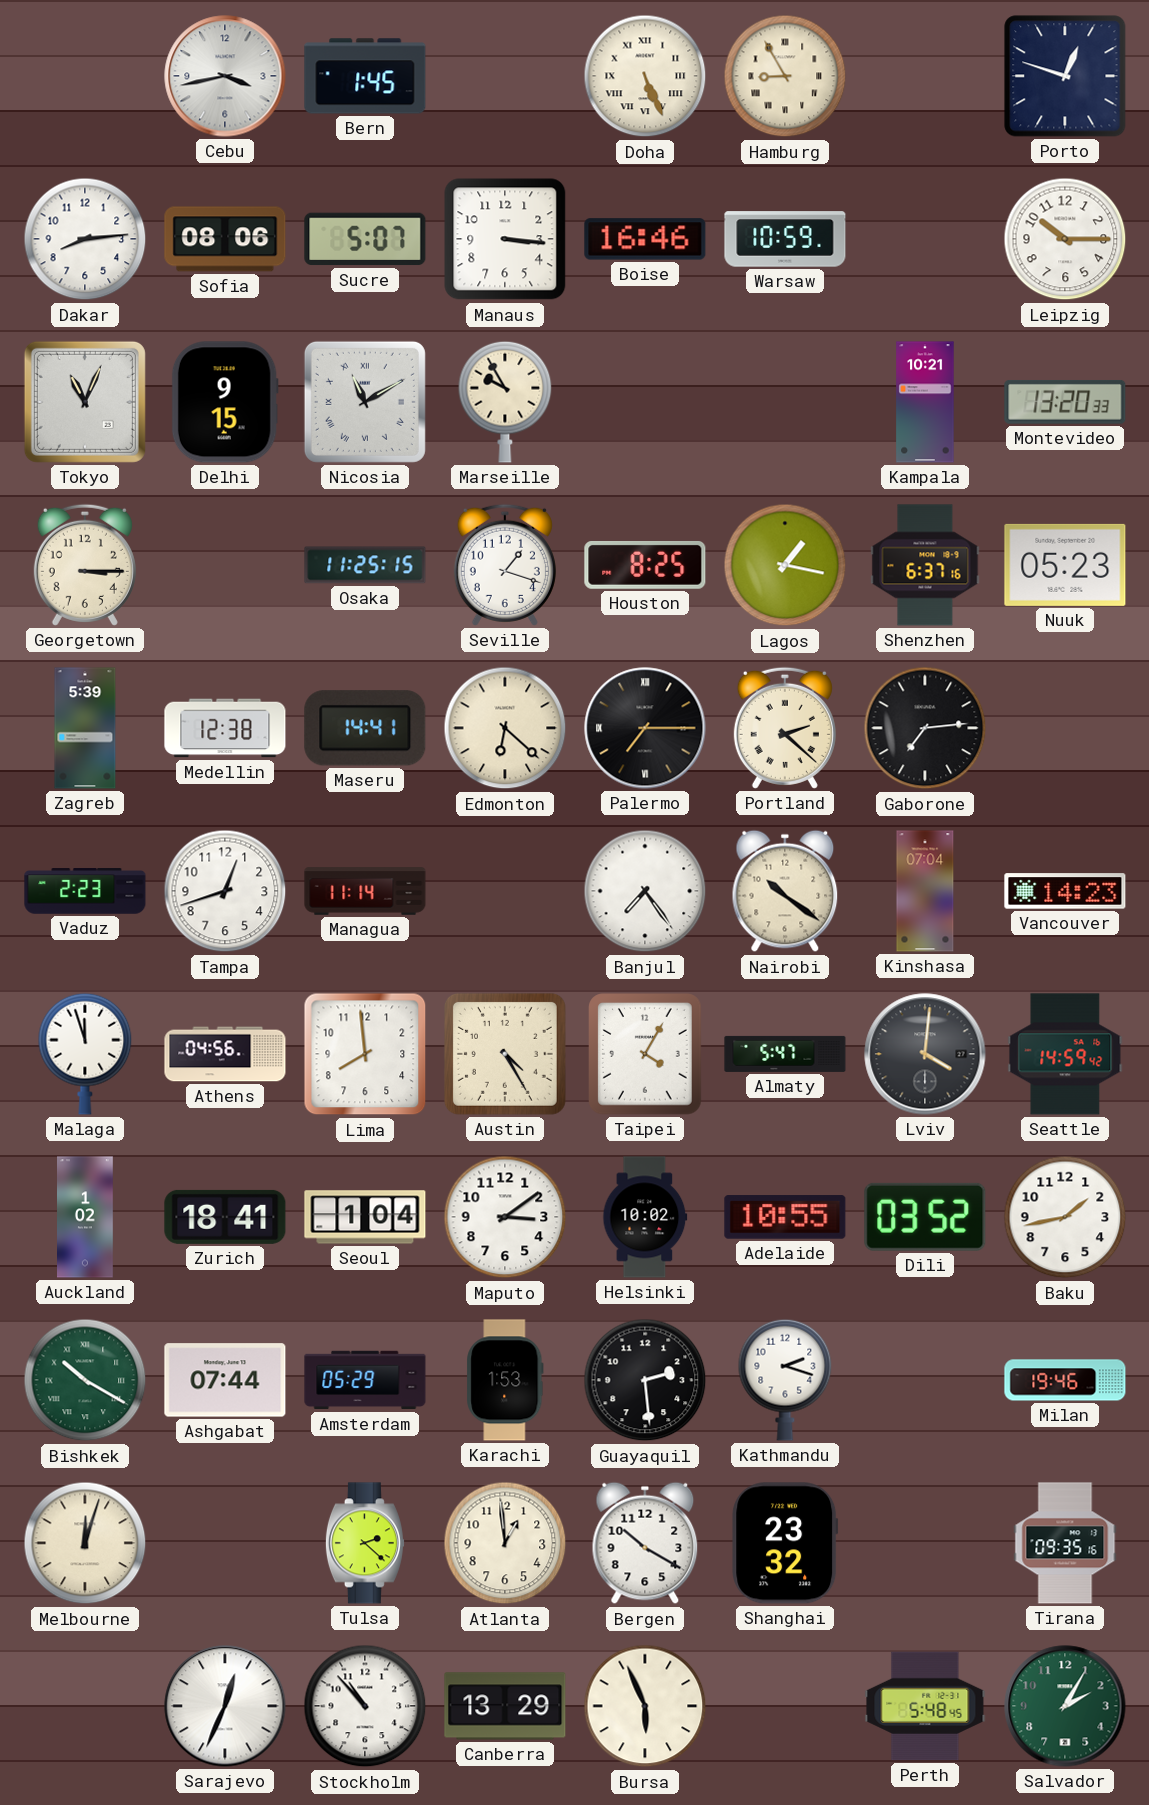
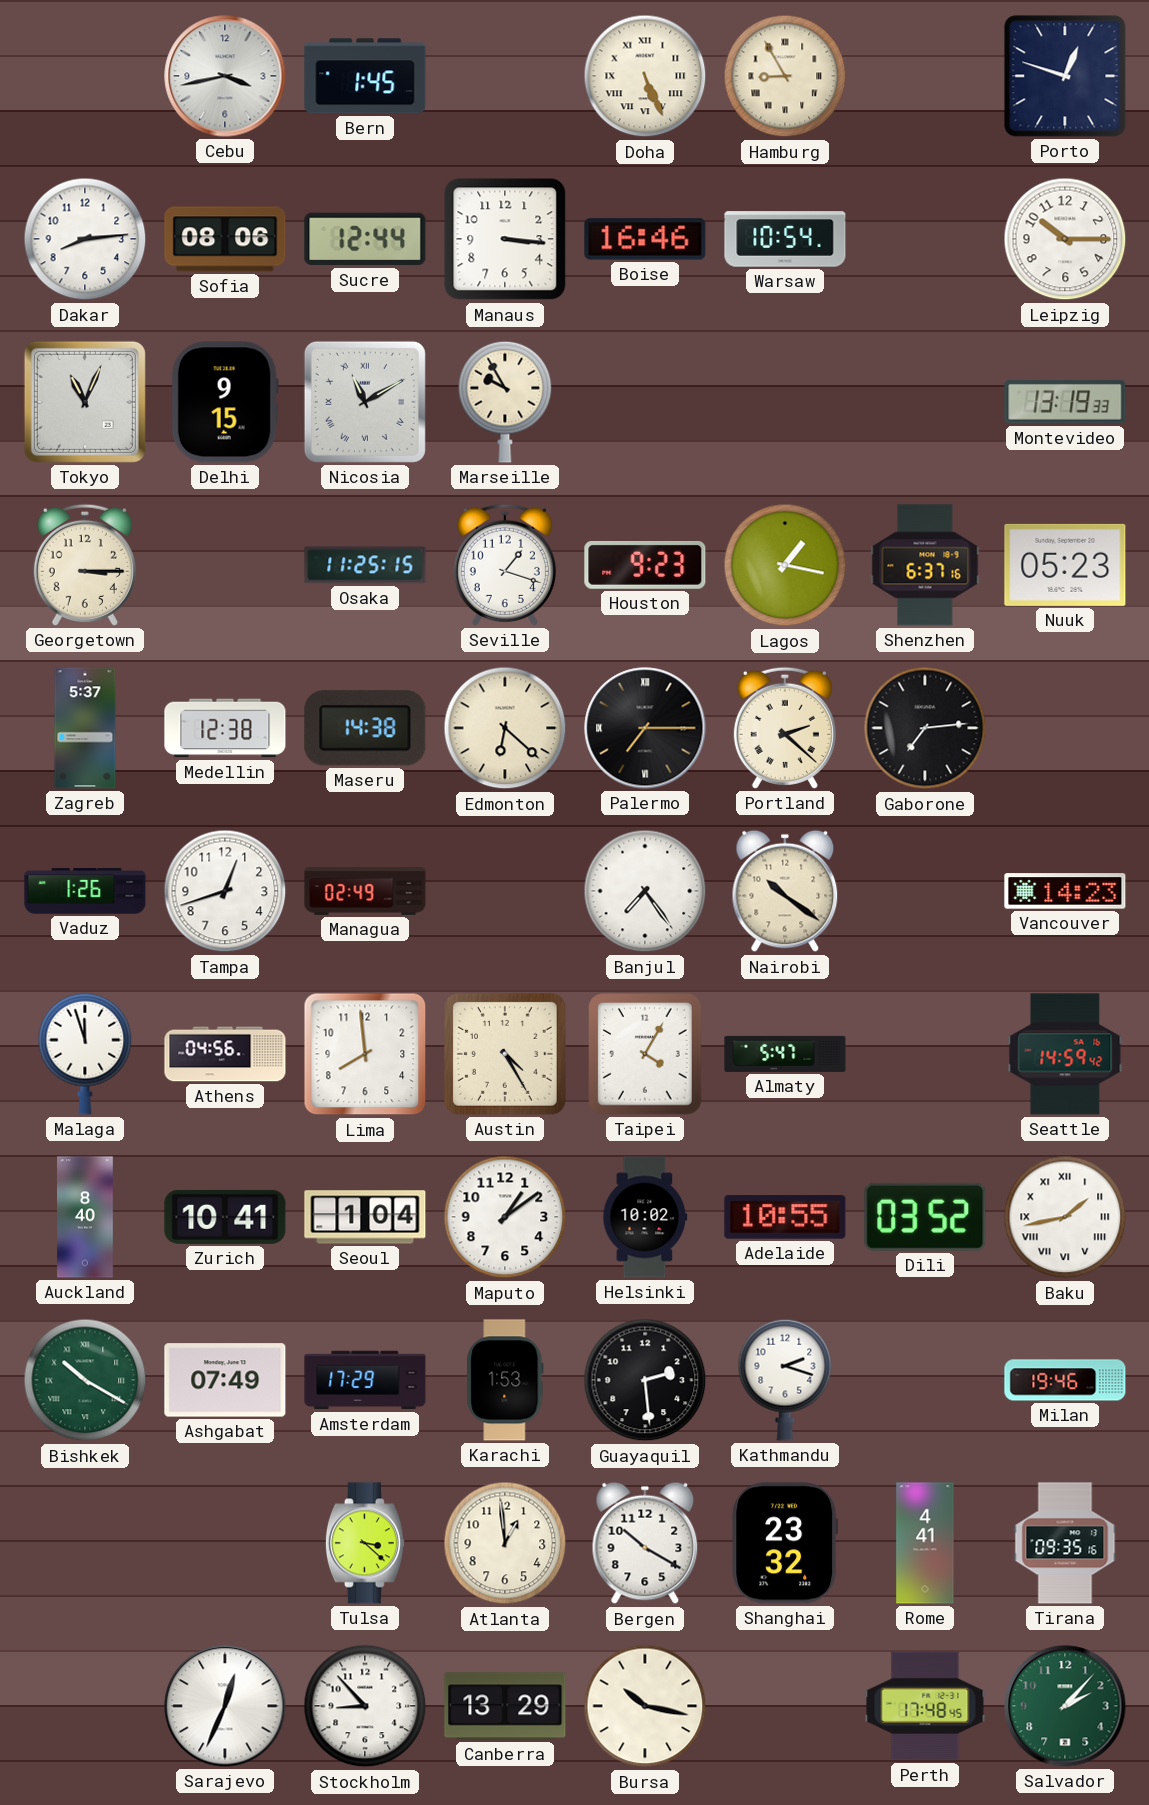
Sucre: 5:07 -> 12:44 (365, 239)
Warsaw: 10:59 -> 10:54 (785, 239)
Kampala: 10:21 -> none (925, 402)
Montevideo: 13:20 -> 13:19 (1065, 402)
Houston: 8:25 -> 9:23 (645, 565)
Zagreb: 5:39 -> 5:37 (85, 728)
Maseru: 14:41 -> 14:38 (365, 728)
Vaduz: 2:23 -> 1:26 (85, 891)
Managua: 11:14 -> 02:49 (365, 891)
Kinshasa: 07:04 -> none (925, 891)
Lviv: 4:01 -> none (925, 1054)
Auckland: 1:02 -> 8:40 (86, 1217)
Zurich: 18:41 -> 10:41 (225, 1217)
Maputo: 3:09 -> 1:09 (505, 1217)
Baku numerals: Arabic -> Roman (1065, 1217)
Ashgabat: 07:44 -> 07:49 (225, 1380)
Amsterdam: 05:29 -> 17:29 (365, 1380)
Melbourne: 12:03 -> none (85, 1543)
Tulsa: 2:22 -> 3:22 (365, 1543)
Rome: none -> 4:41 (925, 1543)
Stockholm: 10:53 -> 8:53 (365, 1706)
Bursa: 5:56 -> 10:17 (645, 1706)
Perth: 5:48 -> 17:48 (925, 1706)
Salvador: 2:05 -> 2:07 (1065, 1706)
